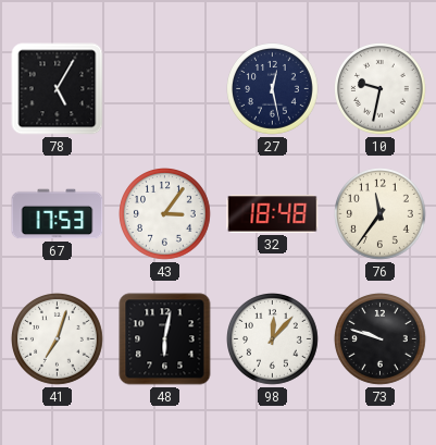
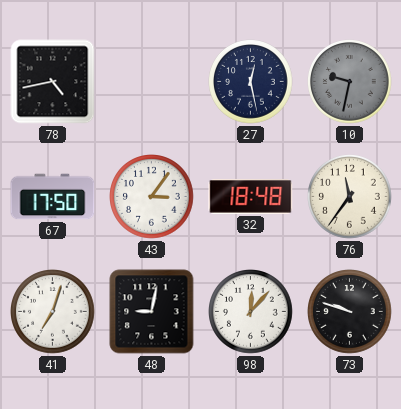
78: 5:05 -> 4:43 (53, 82)
10 dial: white -> grey (350, 82)
67: 17:53 -> 17:50 (53, 197)
48: 6:02 -> 9:02 (152, 312)
